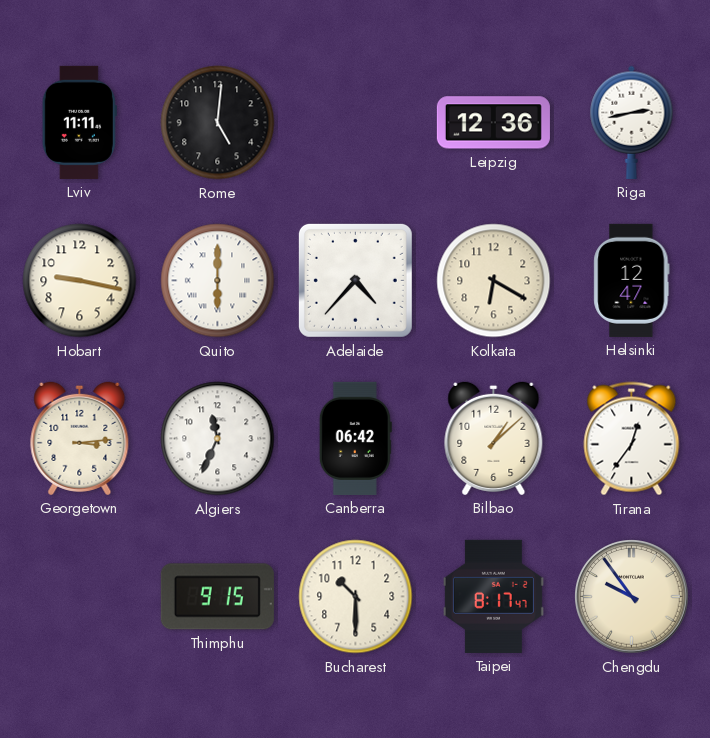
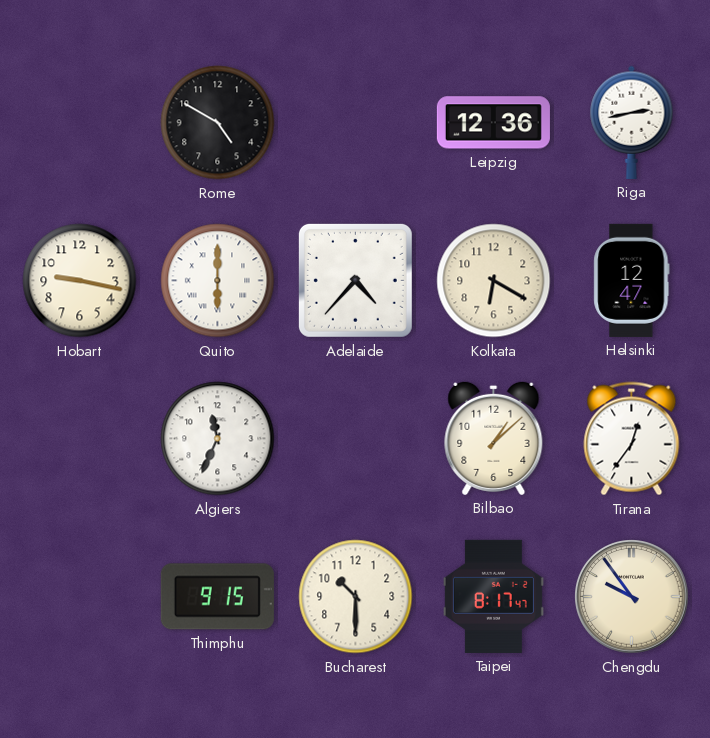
Lviv: 11:11 -> none (79, 122)
Rome: 5:01 -> 4:50 (218, 123)
Georgetown: 3:14 -> none (80, 438)
Canberra: 06:42 -> none (355, 438)
